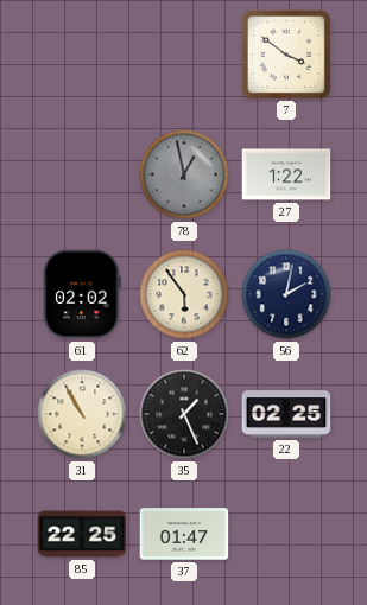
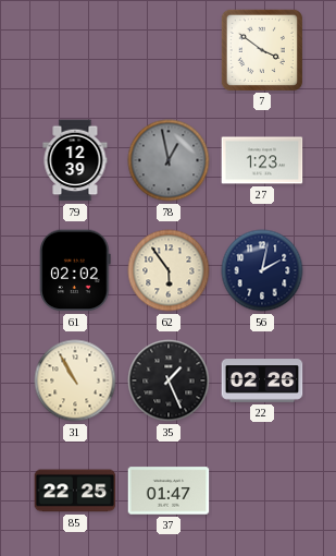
79: none -> 12:39 (75, 160)
27: 1:22 -> 1:23 (262, 160)
22: 02:25 -> 02:26 (262, 380)
